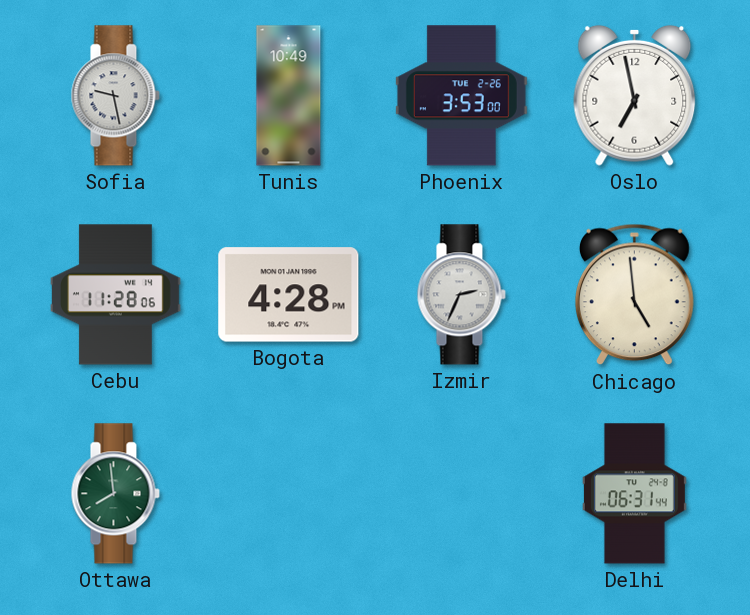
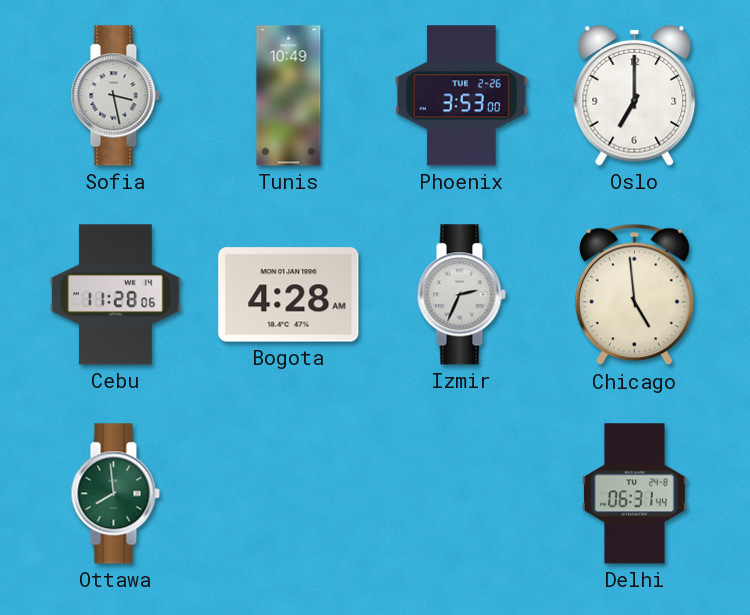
Sofia: 9:28 -> 3:28 (115, 96)
Oslo: 6:58 -> 7:00 (635, 95)
Bogota: 4:28 PM -> 4:28 AM (289, 295)
